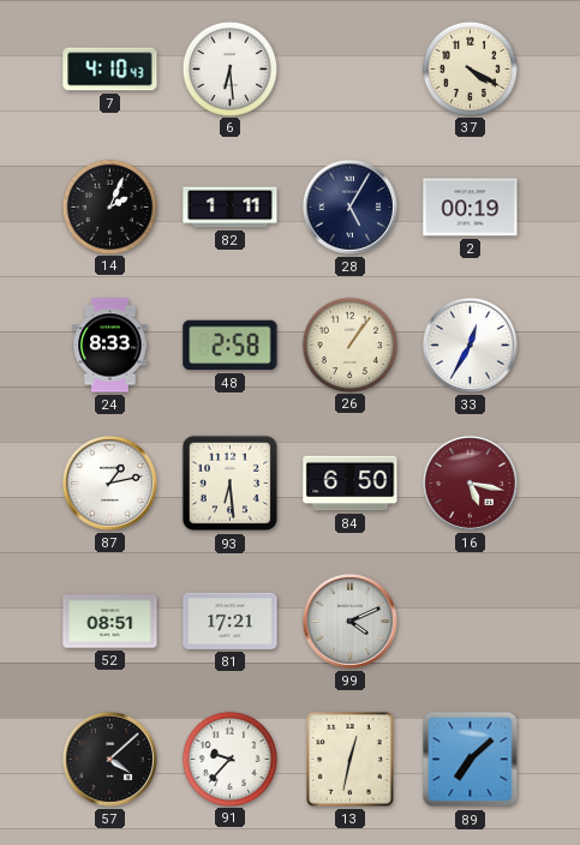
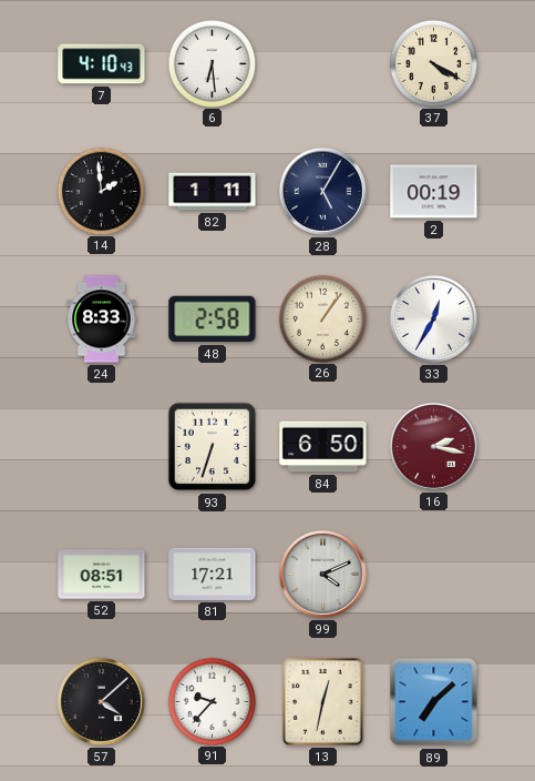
14: 2:04 -> 1:59 (101, 191)
87: 1:13 -> none (109, 483)
93: 6:29 -> 6:33 (213, 447)
16: 5:17 -> 2:17 (433, 446)
